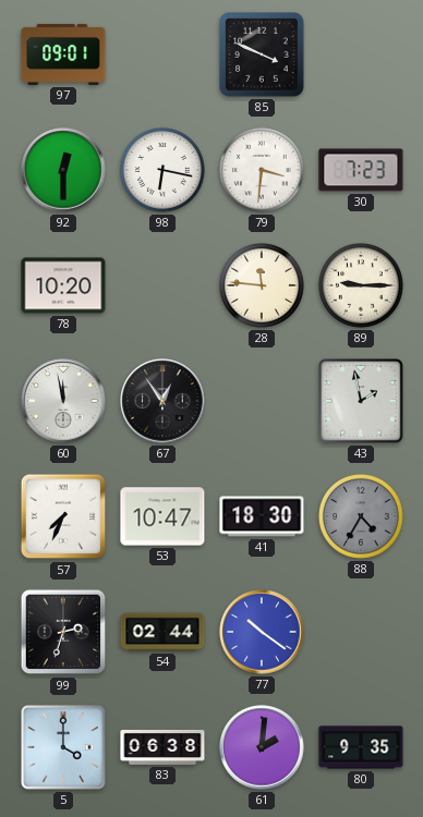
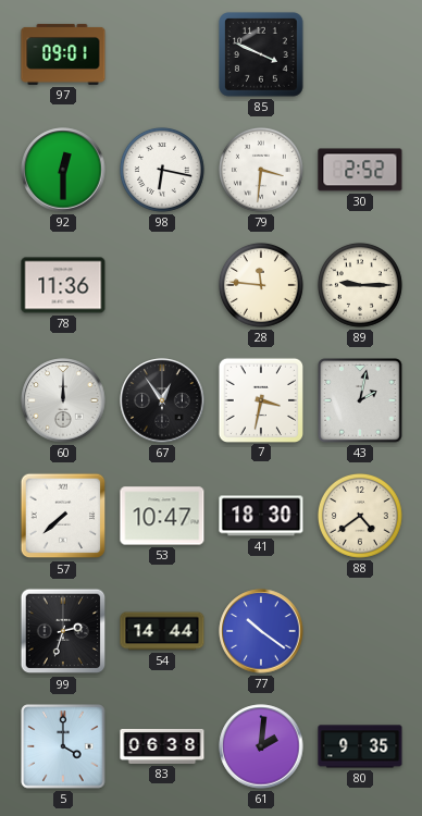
30: 7:23 -> 2:52 (360, 170)
78: 10:20 -> 11:36 (63, 285)
60: 11:58 -> 12:00 (63, 400)
7: none -> 3:32 (260, 399)
43: 1:58 -> 2:02 (360, 400)
57: 7:34 -> 7:38 (63, 516)
88: 4:35 -> 4:39 (360, 516)
88 dial: grey -> cream (360, 516)
54: 02:44 -> 14:44 (162, 631)
